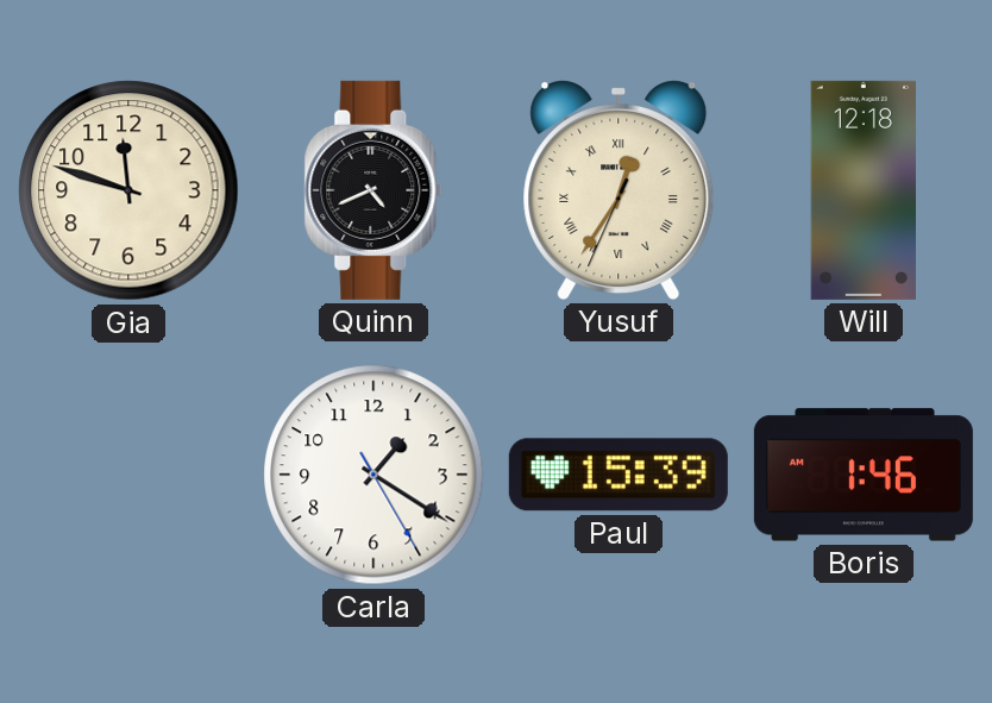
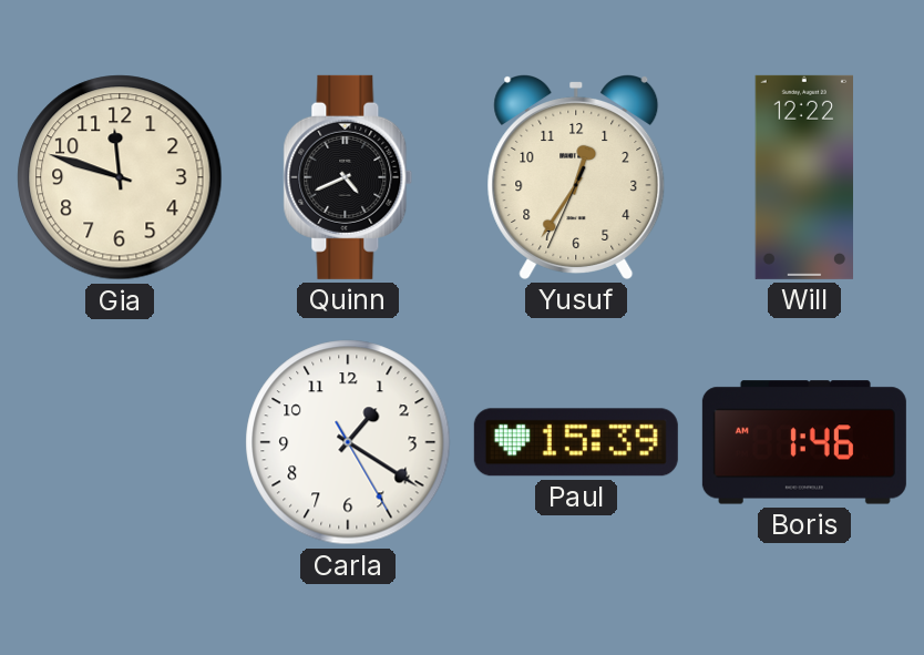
Yusuf numerals: Roman -> Arabic (576, 177)
Will: 12:18 -> 12:22 (804, 177)
